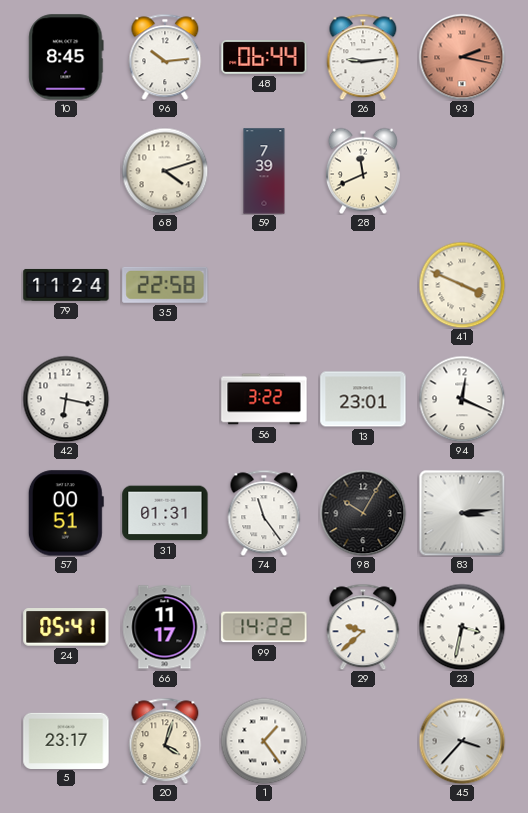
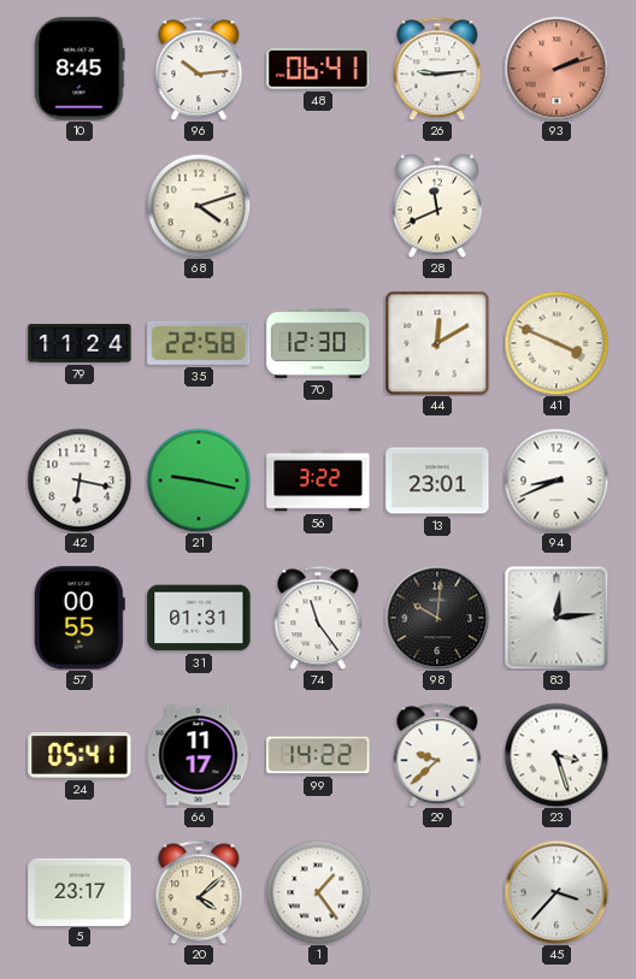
48: 06:44 -> 06:41 (318, 69)
93: 2:17 -> 2:12 (556, 69)
59: 7:39 -> none (264, 171)
70: none -> 12:30 (318, 343)
44: none -> 12:10 (437, 343)
21: none -> 9:17 (199, 480)
94: 12:19 -> 8:41 (556, 480)
57: 00:51 -> 00:55 (79, 618)
98: 10:05 -> 10:01 (437, 618)
83: 3:14 -> 12:14 (556, 618)
23: 3:32 -> 3:27 (556, 755)
20: 4:03 -> 4:08 (199, 892)
